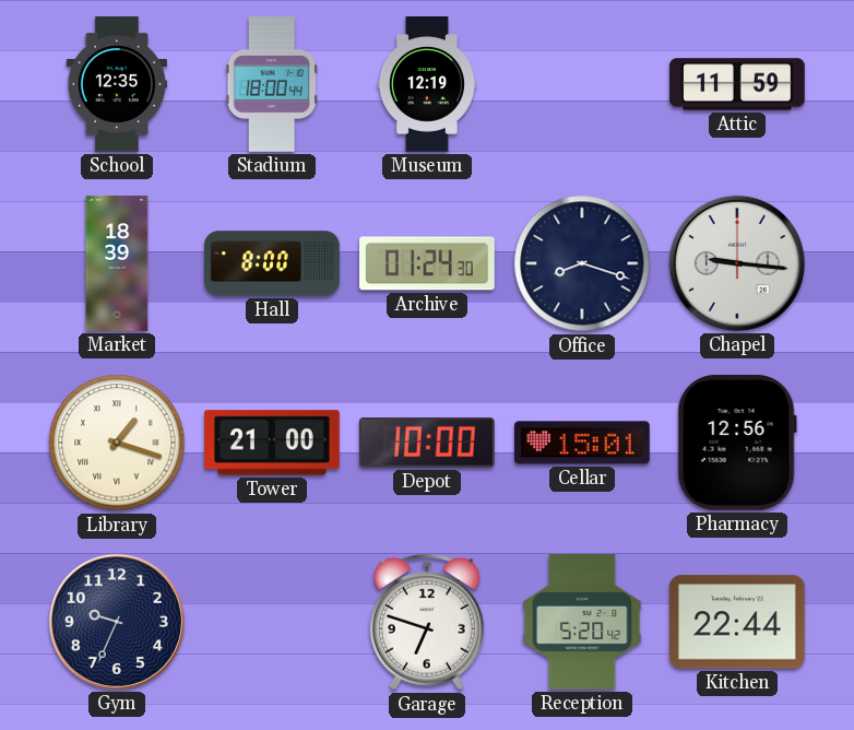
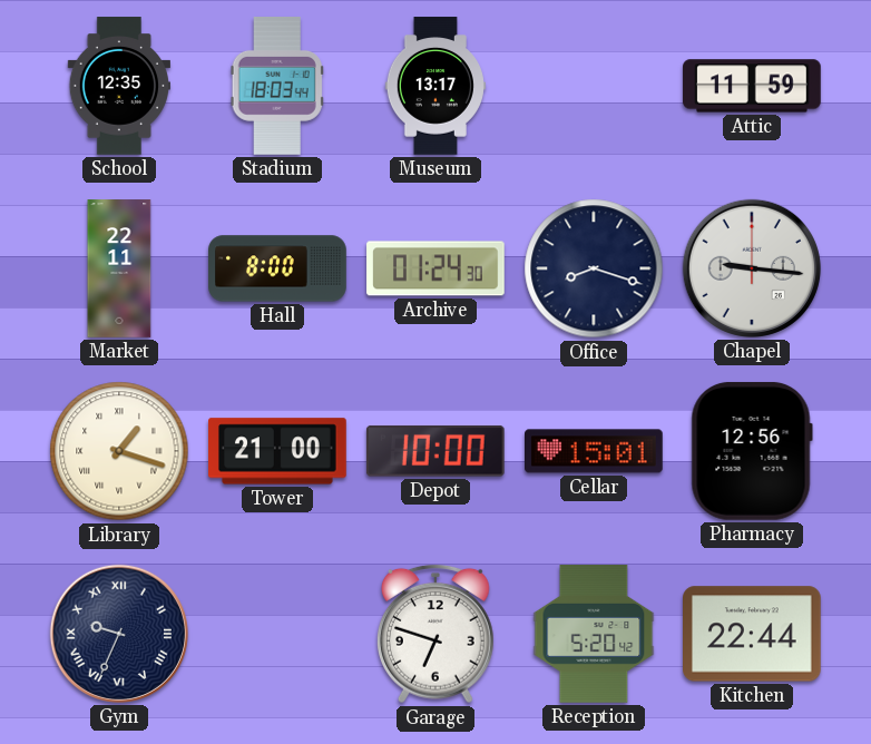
Stadium: 18:00 -> 18:03 (277, 87)
Museum: 12:19 -> 13:17 (435, 86)
Market: 18:39 -> 22:11 (119, 268)
Gym numerals: Arabic -> Roman (119, 634)
